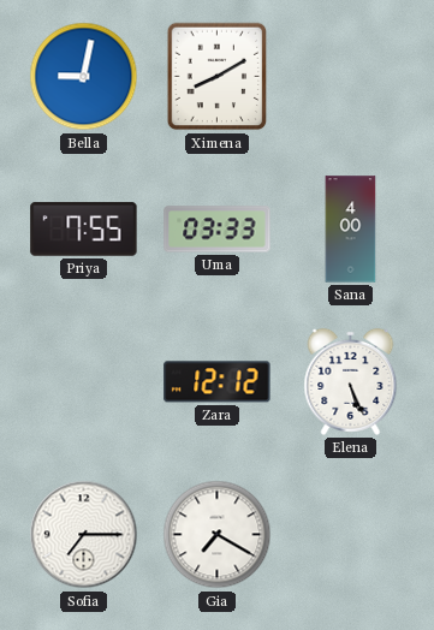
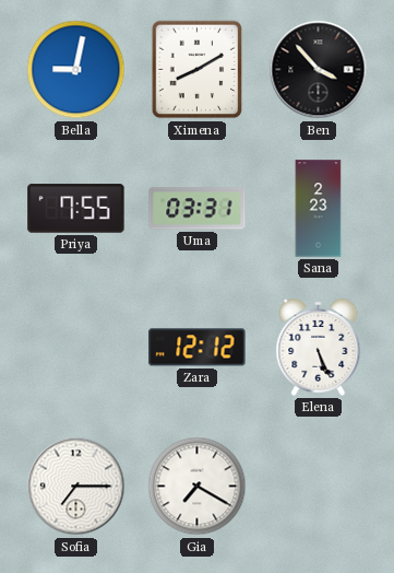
Ben: none -> 3:53 (319, 70)
Uma: 03:33 -> 03:31 (198, 209)
Sana: 4:00 -> 2:23 (319, 209)
